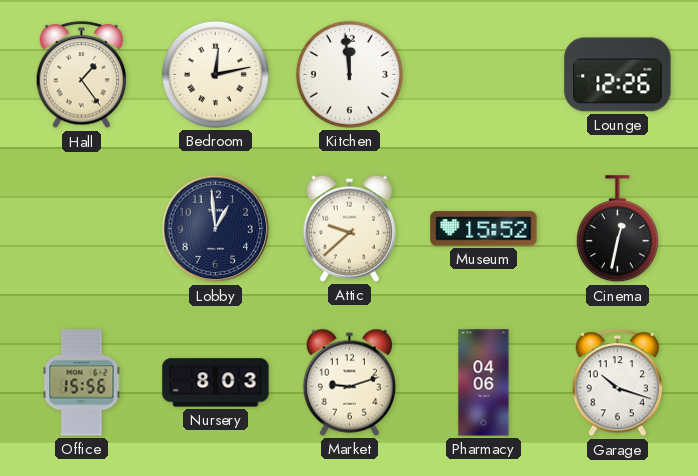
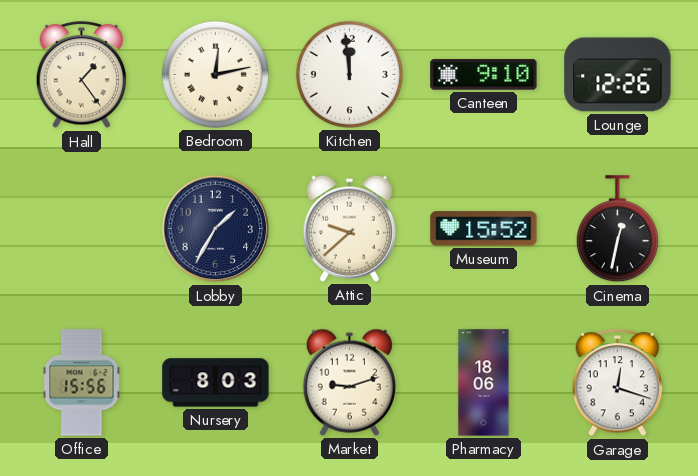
Canteen: none -> 9:10 (484, 75)
Lobby: 12:59 -> 1:35 (216, 229)
Pharmacy: 04:06 -> 18:06 (484, 383)
Garage: 10:18 -> 12:18 (618, 383)
